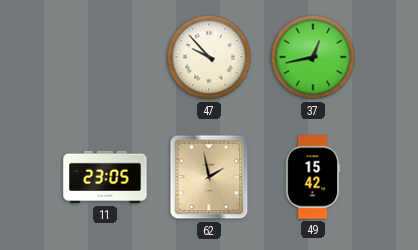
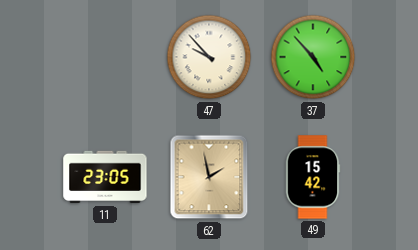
37: 12:43 -> 4:53 (313, 57)
